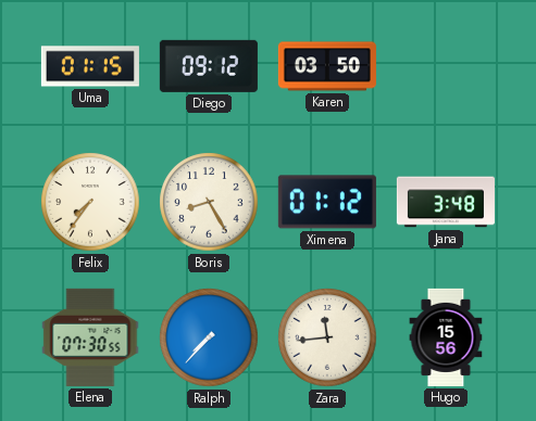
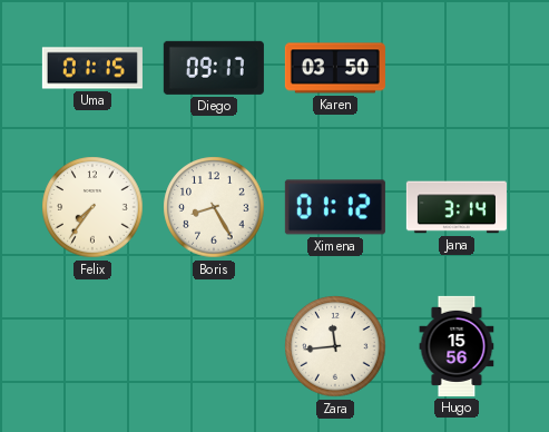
Diego: 09:12 -> 09:17 (214, 68)
Jana: 3:48 -> 3:14 (457, 207)
Elena: 07:30 -> none (90, 337)
Ralph: 7:37 -> none (209, 337)
